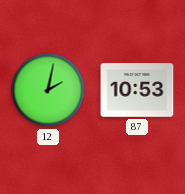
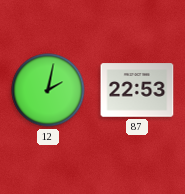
87: 10:53 -> 22:53 (137, 90)
